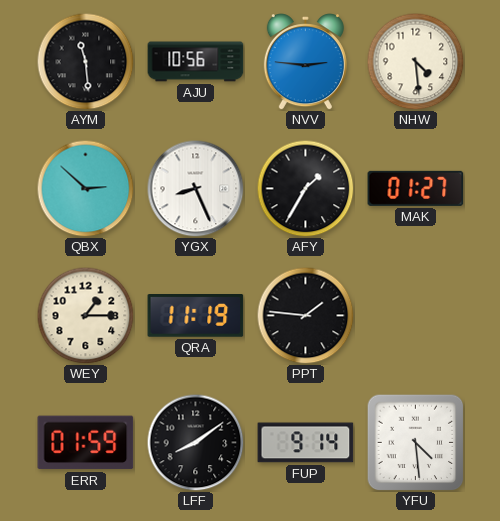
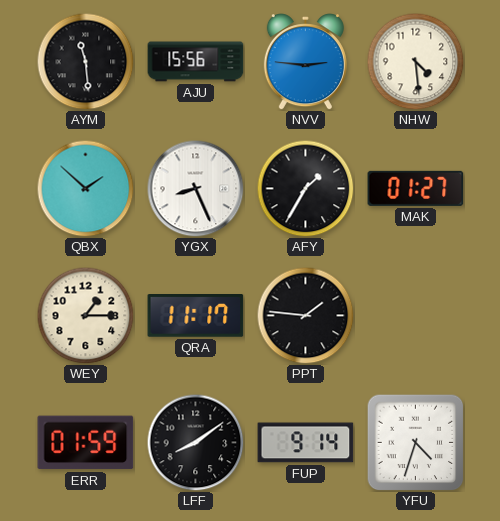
AJU: 10:56 -> 15:56 (196, 62)
QBX: 2:52 -> 1:52 (85, 188)
QRA: 11:19 -> 11:17 (196, 316)
YFU: 4:29 -> 4:33 (415, 442)
